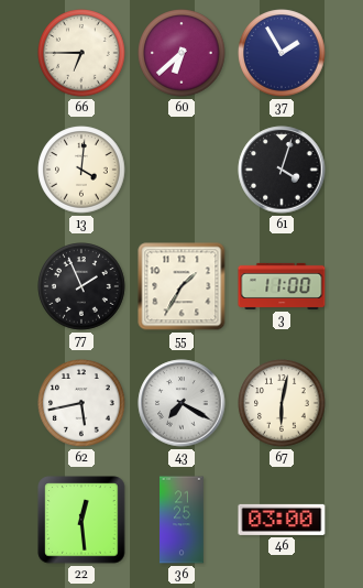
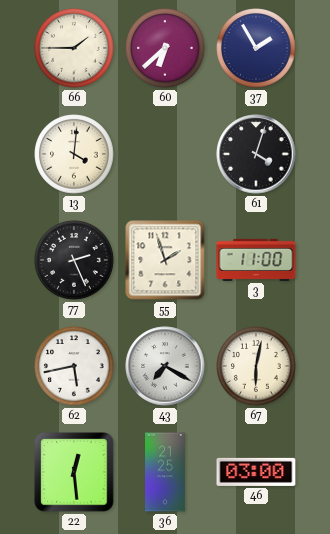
66: 6:45 -> 1:45 (74, 48)
77: 1:56 -> 2:26 (74, 260)
55: 1:35 -> 1:57 (165, 260)
